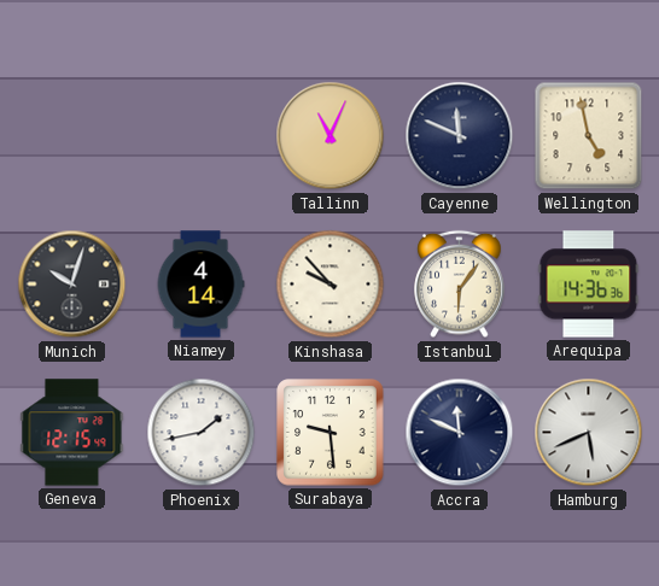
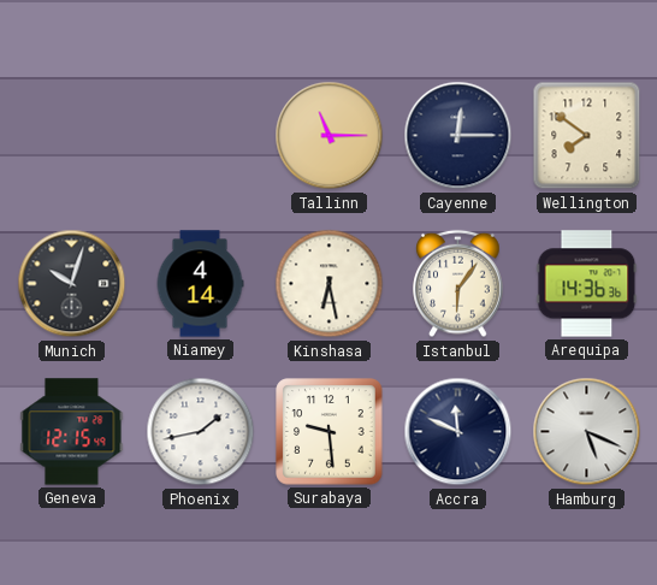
Tallinn: 11:04 -> 11:15 (330, 136)
Cayenne: 11:49 -> 12:15 (458, 136)
Wellington: 4:58 -> 7:51 (587, 136)
Kinshasa: 9:53 -> 6:28 (330, 284)
Hamburg: 5:41 -> 5:19 (587, 432)
